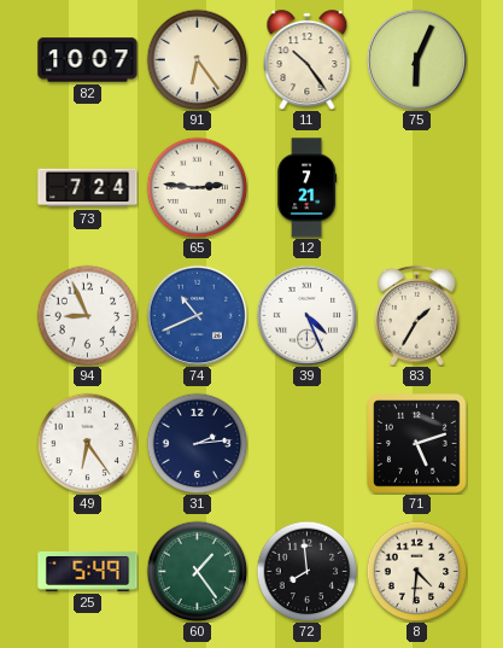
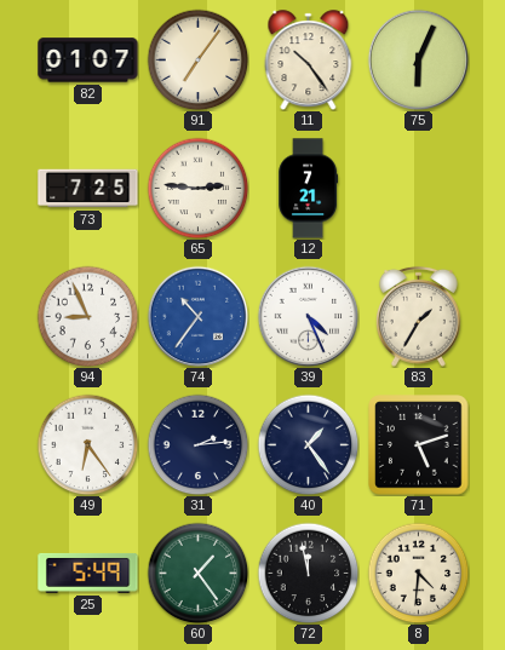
82: 10:07 -> 01:07 (88, 61)
91: 6:24 -> 7:06 (197, 59)
73: 7:24 -> 7:25 (88, 189)
74: 10:41 -> 10:36 (197, 316)
40: none -> 1:24 (308, 444)
72: 7:59 -> 11:58 (308, 573)
